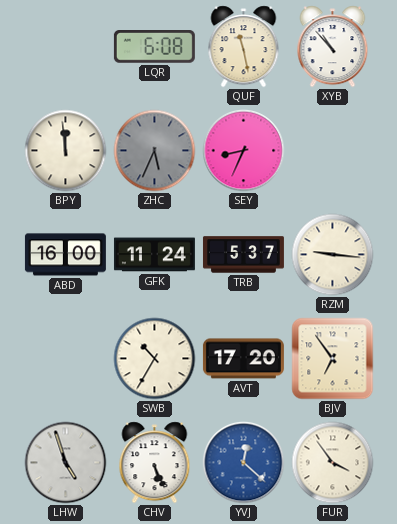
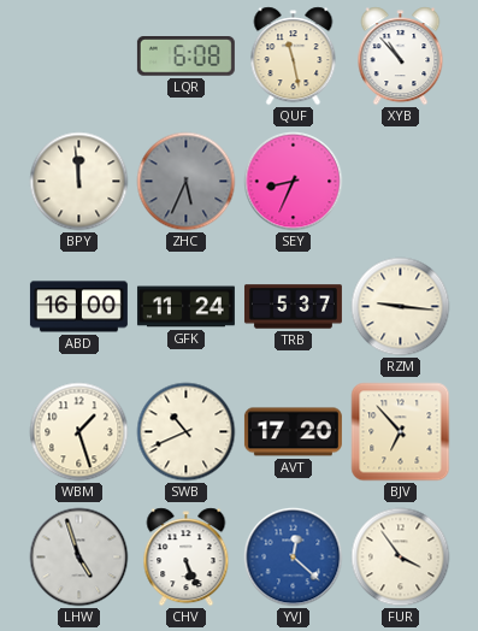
WBM: none -> 1:27 (79, 432)
SWB: 10:35 -> 10:41 (187, 432)
BJV: 6:54 -> 6:53 (401, 432)
